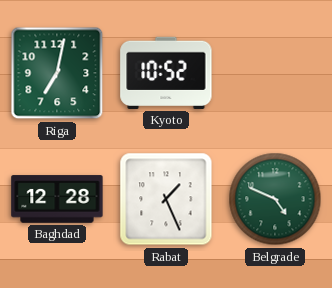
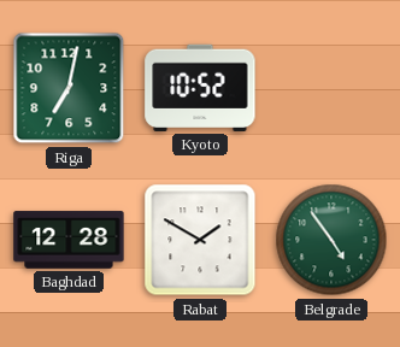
Rabat: 1:26 -> 1:50 (200, 240)
Belgrade: 4:49 -> 4:54 (331, 240)
